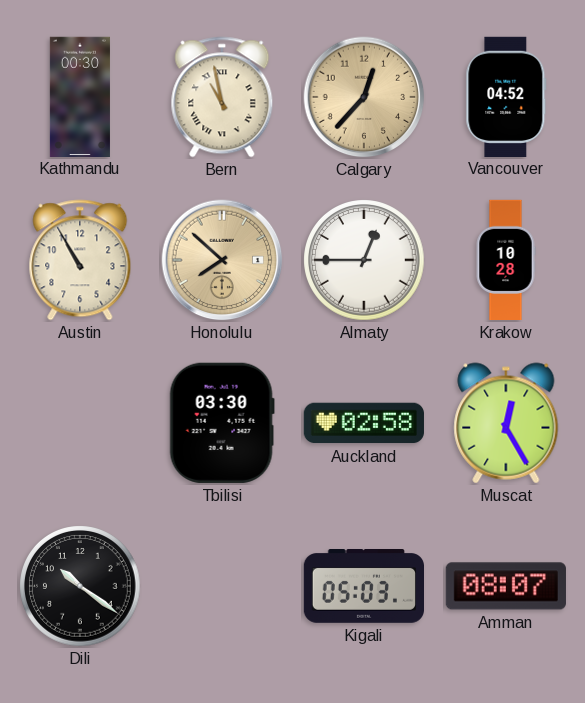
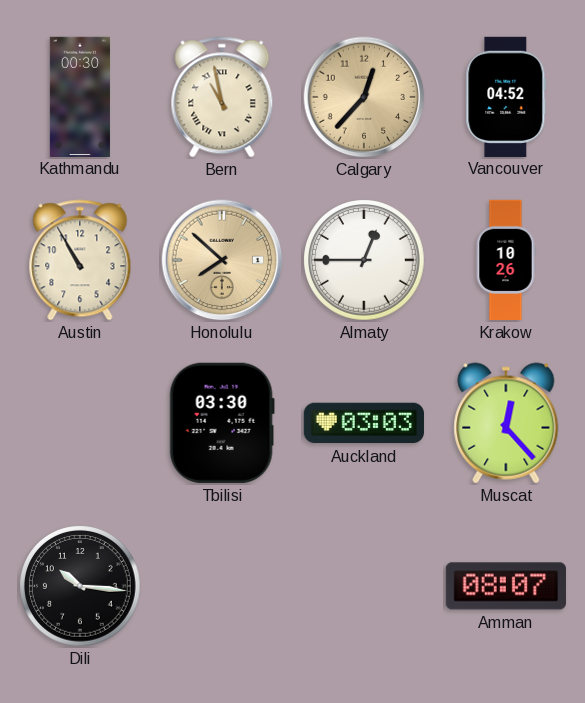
Krakow: 10:28 -> 10:26 (506, 260)
Auckland: 02:58 -> 03:03 (364, 423)
Muscat: 12:25 -> 12:23 (506, 423)
Dili: 10:21 -> 10:16 (80, 586)
Kigali: 05:03 -> none (363, 587)
